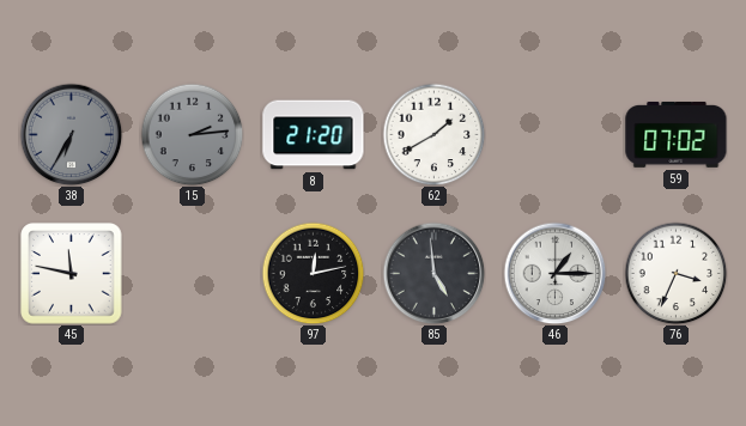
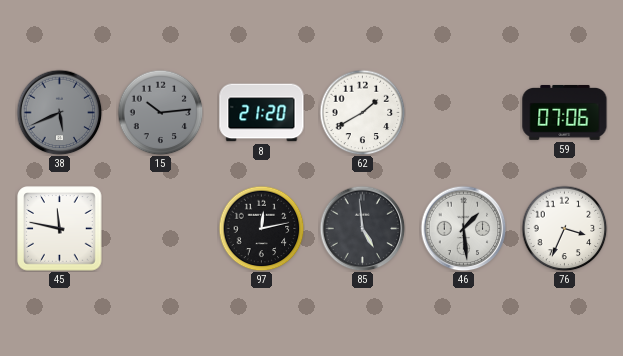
38: 6:35 -> 5:41 (59, 112)
15: 2:14 -> 10:14 (160, 112)
59: 07:02 -> 07:06 (565, 112)
46: 1:15 -> 1:29 (463, 228)
